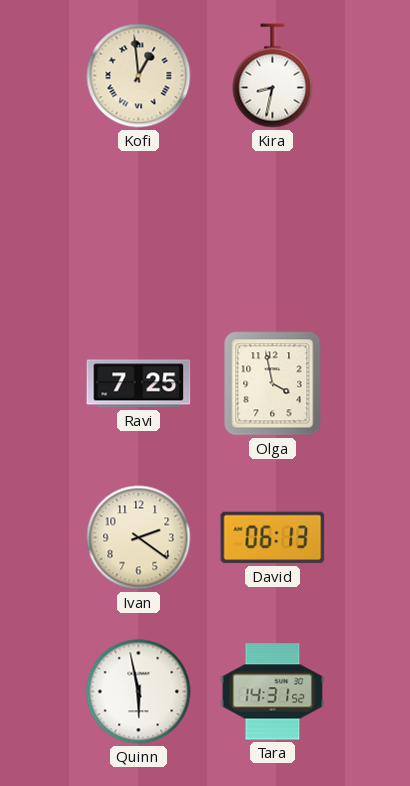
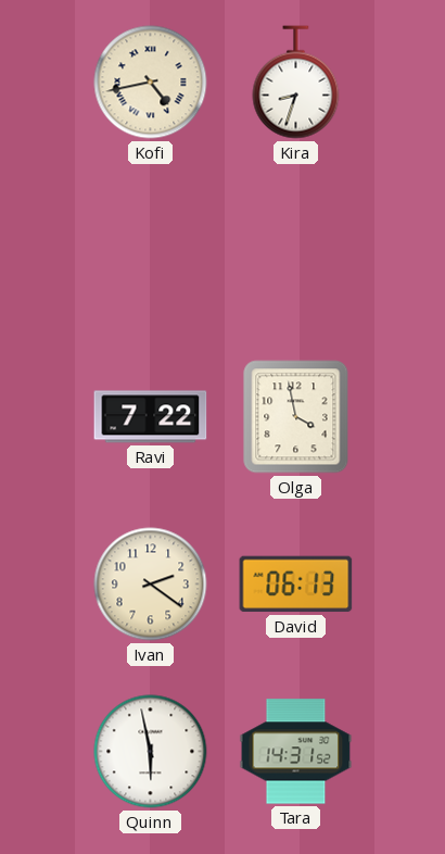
Kofi: 12:59 -> 4:43 (151, 83)
Kira: 8:32 -> 8:33 (296, 83)
Ravi: 7:25 -> 7:22 (151, 417)
